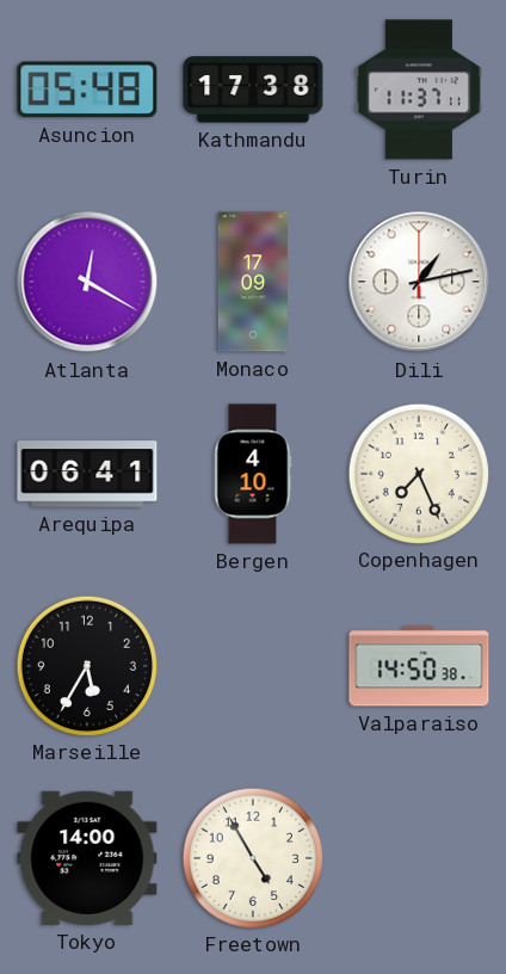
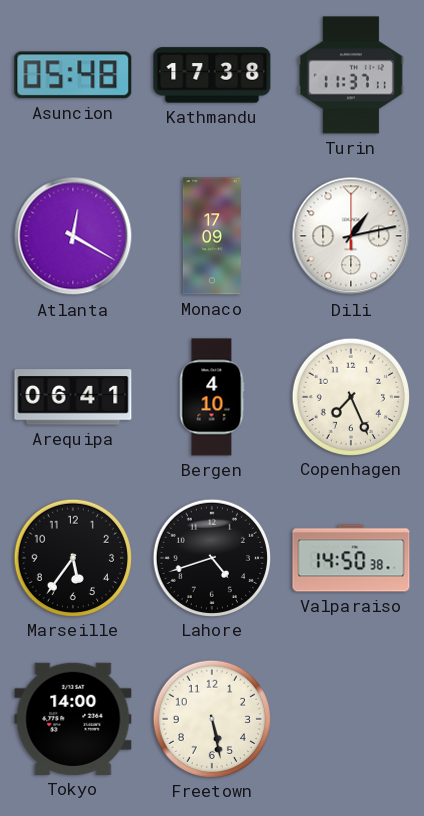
Marseille: 5:35 -> 5:36 (72, 557)
Lahore: none -> 4:42 (211, 557)
Freetown: 4:55 -> 5:28 (211, 718)
